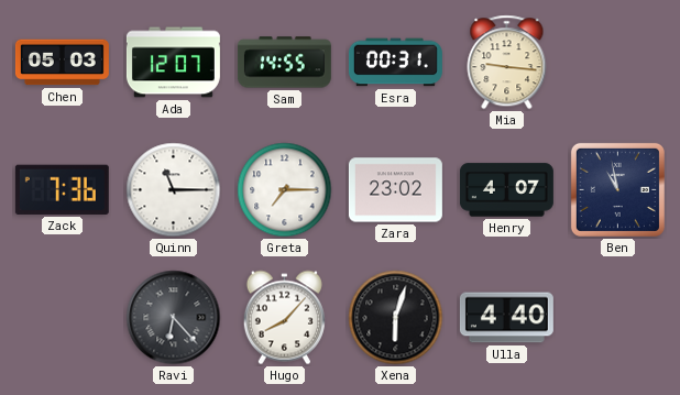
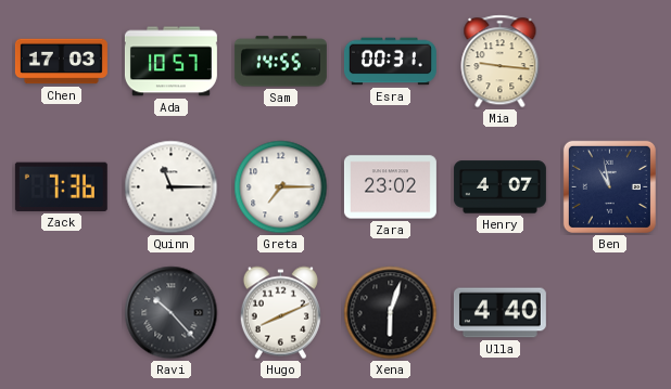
Chen: 05:03 -> 17:03 (61, 62)
Ada: 12:07 -> 10:57 (170, 62)
Ravi: 6:23 -> 10:23 (172, 313)
Hugo: 8:07 -> 8:11 (280, 313)
